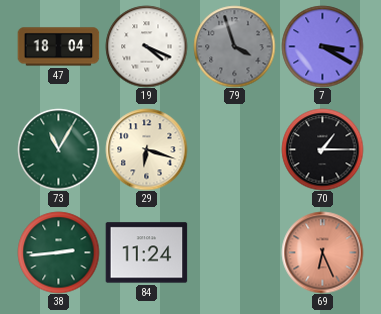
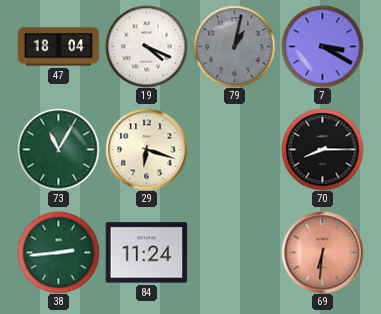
79: 3:57 -> 1:02 (234, 46)
70: 1:15 -> 8:15 (322, 149)
69: 6:26 -> 6:31 (322, 252)
